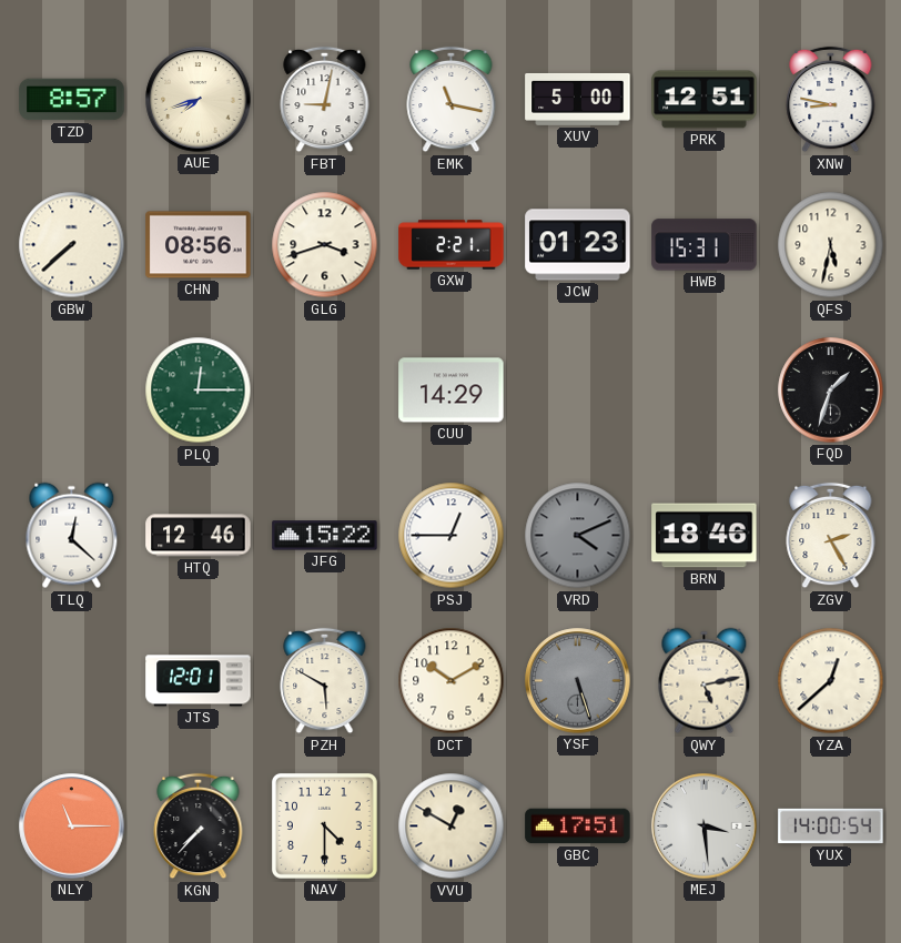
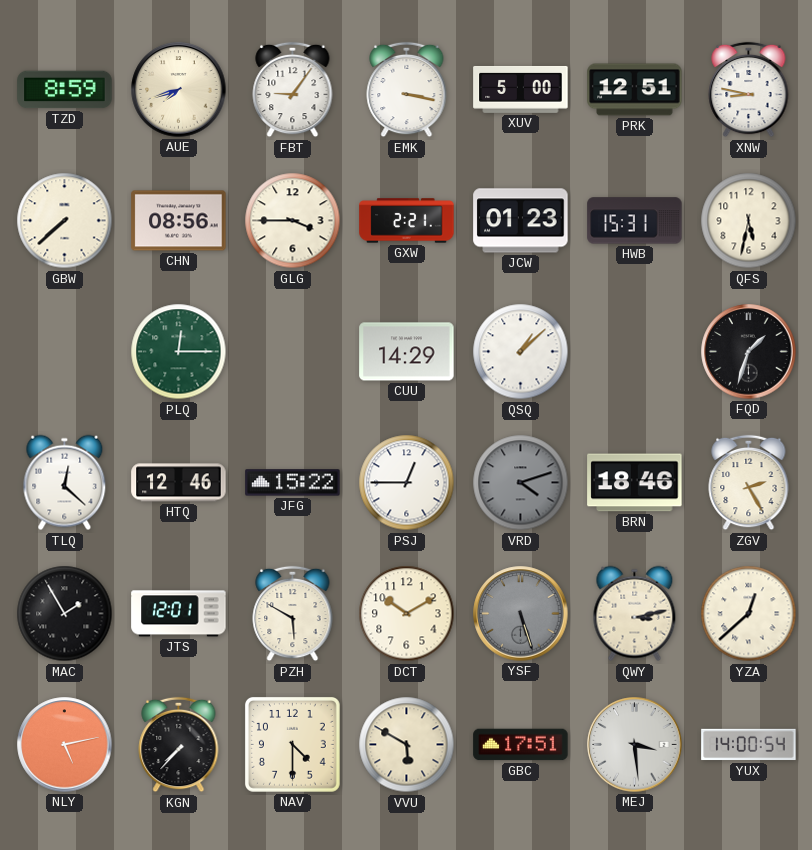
TZD: 8:57 -> 8:59 (65, 90)
FBT: 9:02 -> 9:06 (293, 90)
EMK: 11:17 -> 3:17 (407, 90)
GLG: 3:42 -> 3:45 (293, 221)
QSQ: none -> 1:08 (521, 352)
VRD: 4:11 -> 4:12 (521, 483)
MAC: none -> 1:55 (65, 614)
QWY: 5:13 -> 3:13 (635, 614)
NLY: 11:15 -> 5:13 (65, 745)
VVU: 12:50 -> 5:50 (407, 745)
